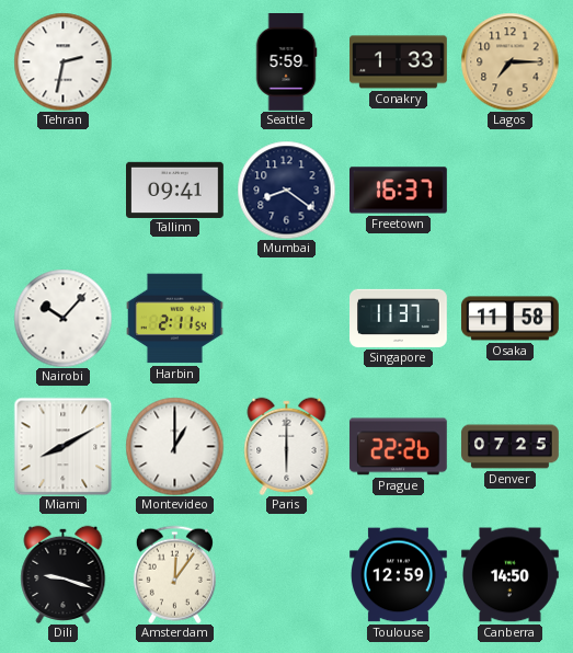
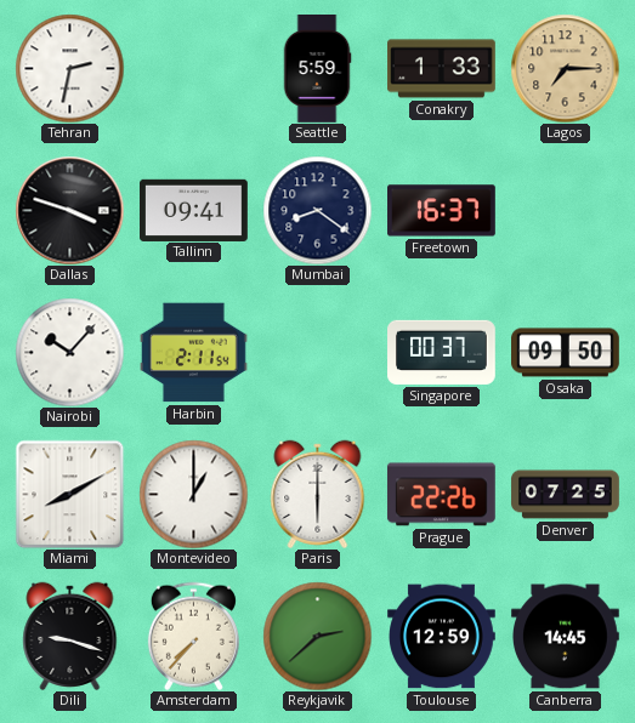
Dallas: none -> 3:48 (69, 210)
Singapore: 11:37 -> 00:37 (442, 352)
Osaka: 11:58 -> 09:50 (566, 353)
Amsterdam: 12:06 -> 7:37 (193, 636)
Reykjavik: none -> 2:38 (317, 636)
Canberra: 14:50 -> 14:45 (566, 637)
